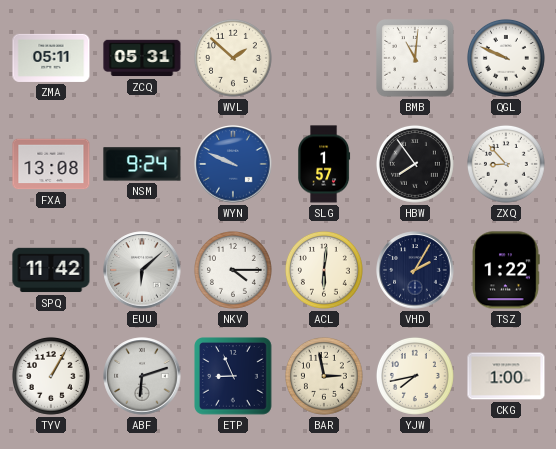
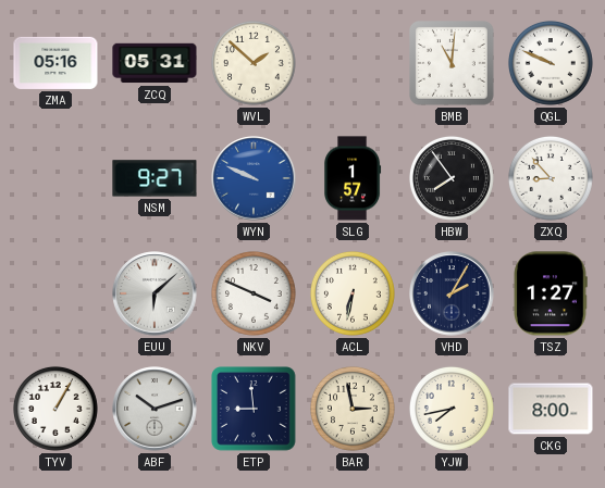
ZMA: 05:11 -> 05:16 (55, 63)
FXA: 13:08 -> none (51, 164)
NSM: 9:24 -> 9:27 (155, 178)
SPQ: 11:42 -> none (51, 270)
NKV: 4:15 -> 3:49 (254, 293)
ACL: 6:01 -> 6:32 (353, 293)
TSZ: 1:22 -> 1:27 (551, 293)
ABF: 6:12 -> 10:12 (155, 409)
ETP: 8:56 -> 8:59 (255, 410)
CKG: 1:00 -> 8:00 (551, 409)
